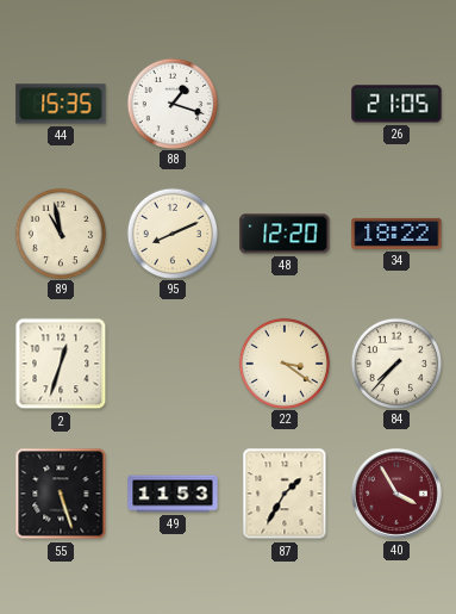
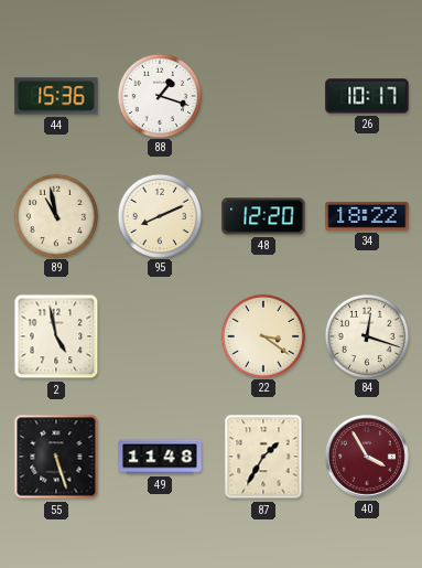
44: 15:35 -> 15:36 (56, 96)
26: 21:05 -> 10:17 (367, 96)
2: 12:33 -> 4:58 (56, 336)
84: 7:37 -> 12:18 (366, 335)
49: 11:53 -> 11:48 (160, 457)
